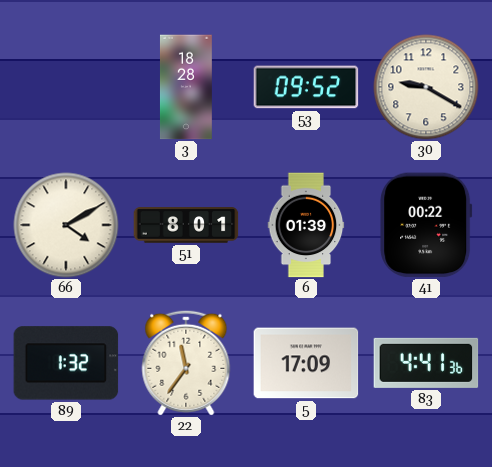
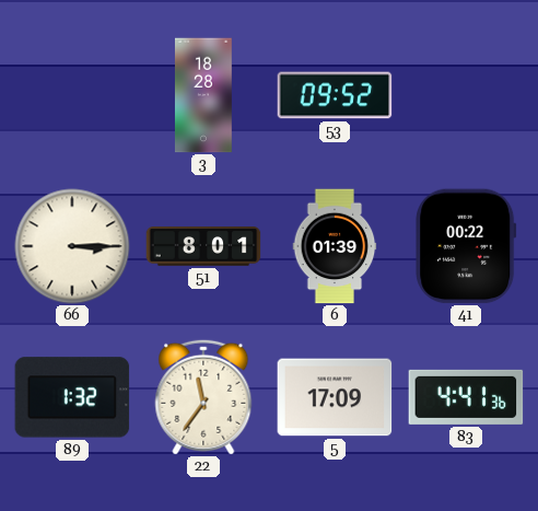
30: 9:20 -> none (426, 87)
66: 4:10 -> 3:15 (72, 246)
